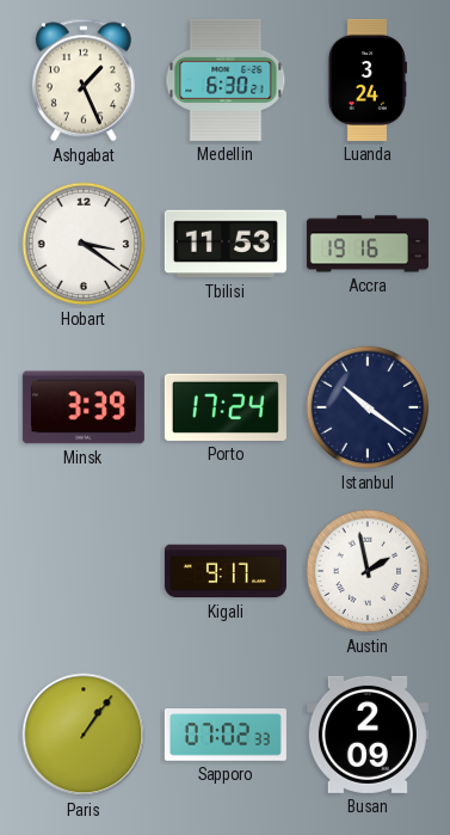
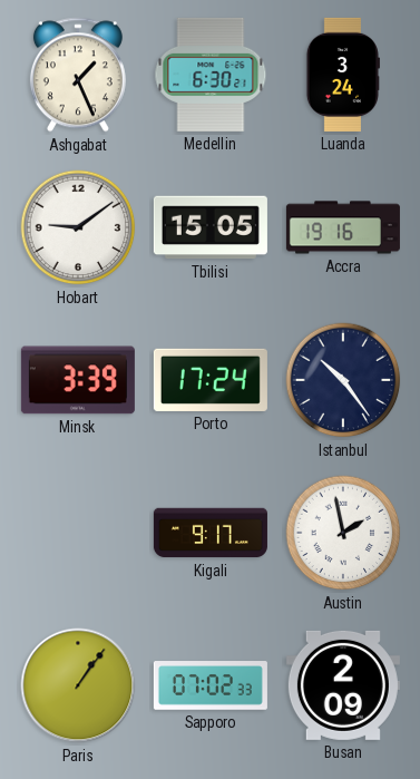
Hobart: 3:21 -> 9:09 (78, 227)
Tbilisi: 11:53 -> 15:05 (211, 227)
Istanbul: 10:21 -> 10:24 (343, 380)
